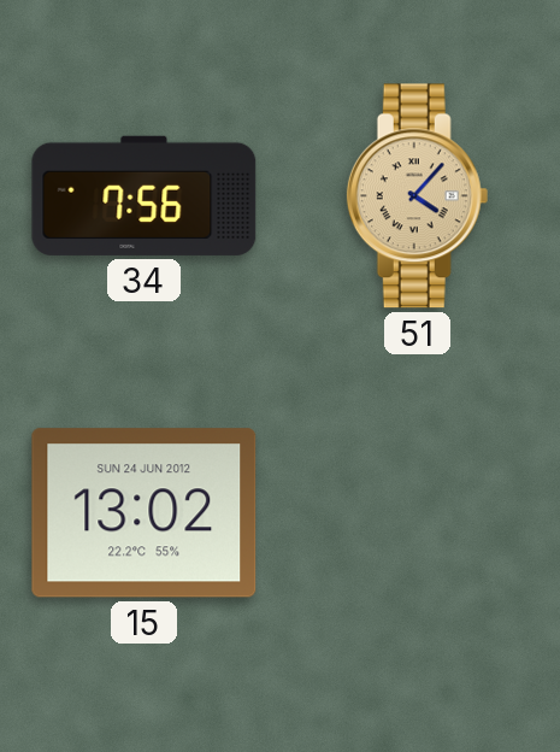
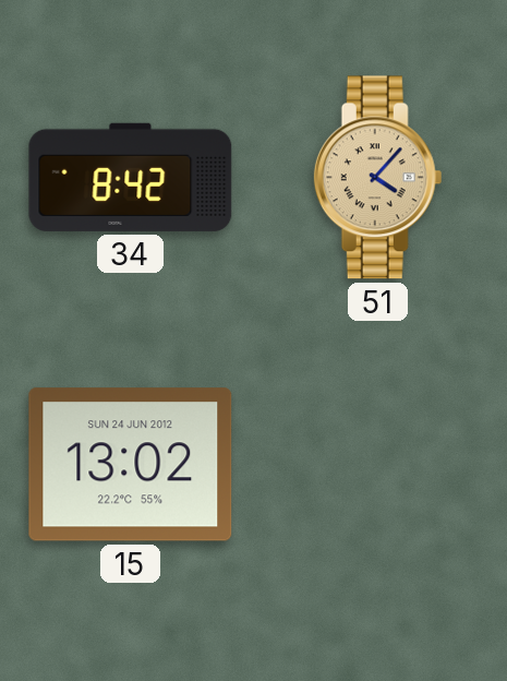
34: 7:56 -> 8:42 (131, 177)
